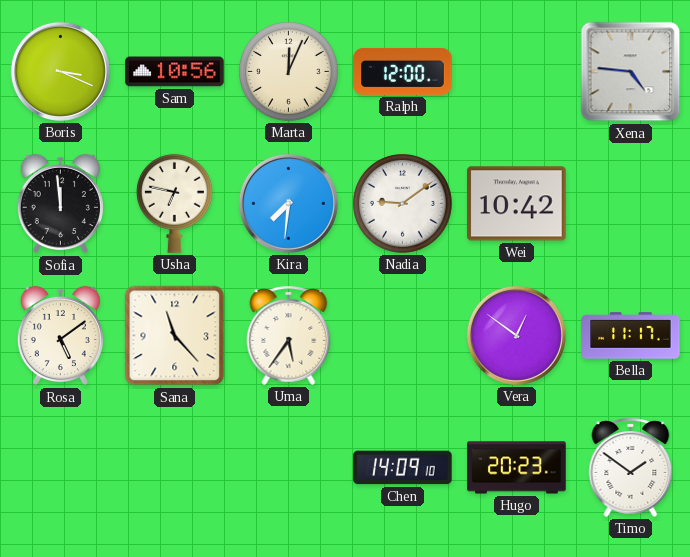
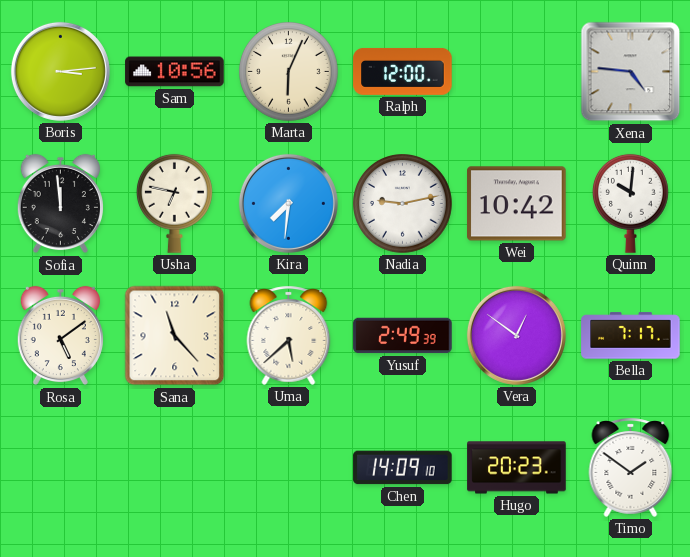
Boris: 3:19 -> 3:14 (60, 71)
Marta: 12:04 -> 6:04 (289, 72)
Nadia: 9:09 -> 9:13 (403, 204)
Quinn: none -> 10:01 (630, 203)
Uma: 5:36 -> 5:38 (289, 335)
Yusuf: none -> 2:49 (403, 336)
Bella: 11:17 -> 7:17 (631, 336)
